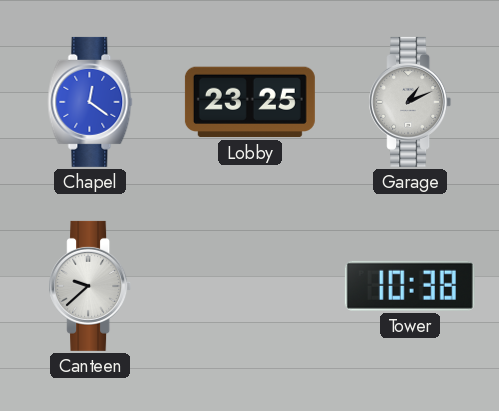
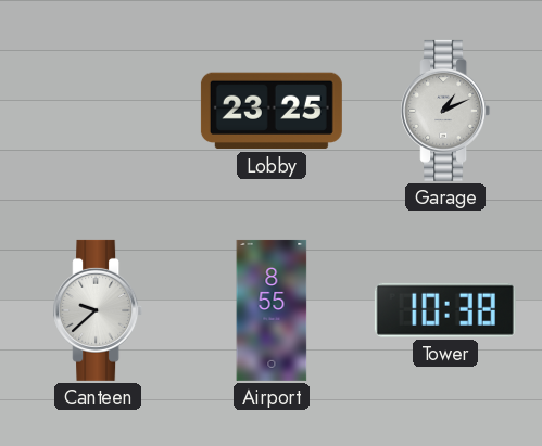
Chapel: 12:21 -> none (90, 102)
Airport: none -> 8:55 (272, 310)
